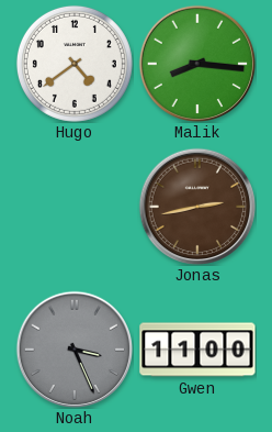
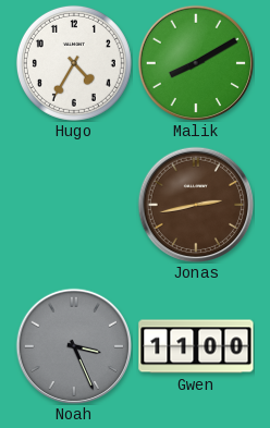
Hugo: 4:39 -> 4:35 (74, 63)
Malik: 8:16 -> 8:10 (195, 62)
